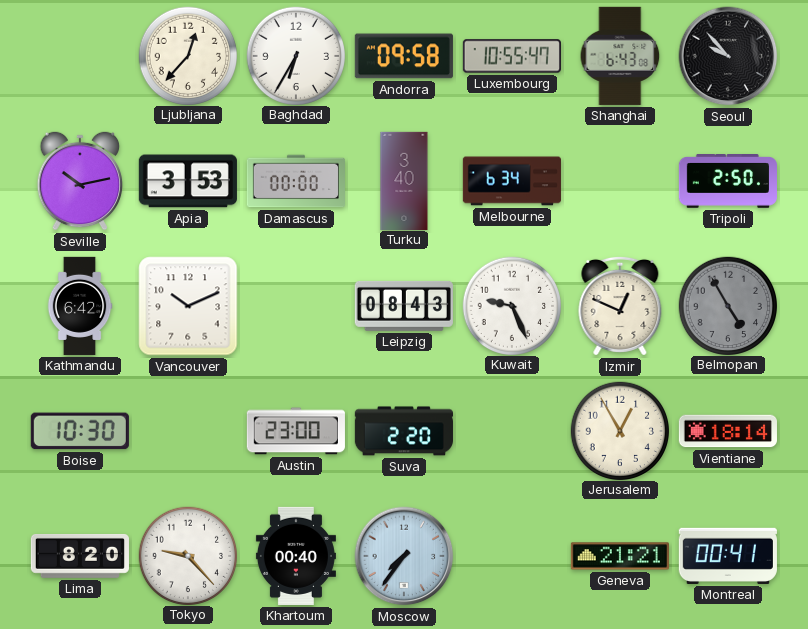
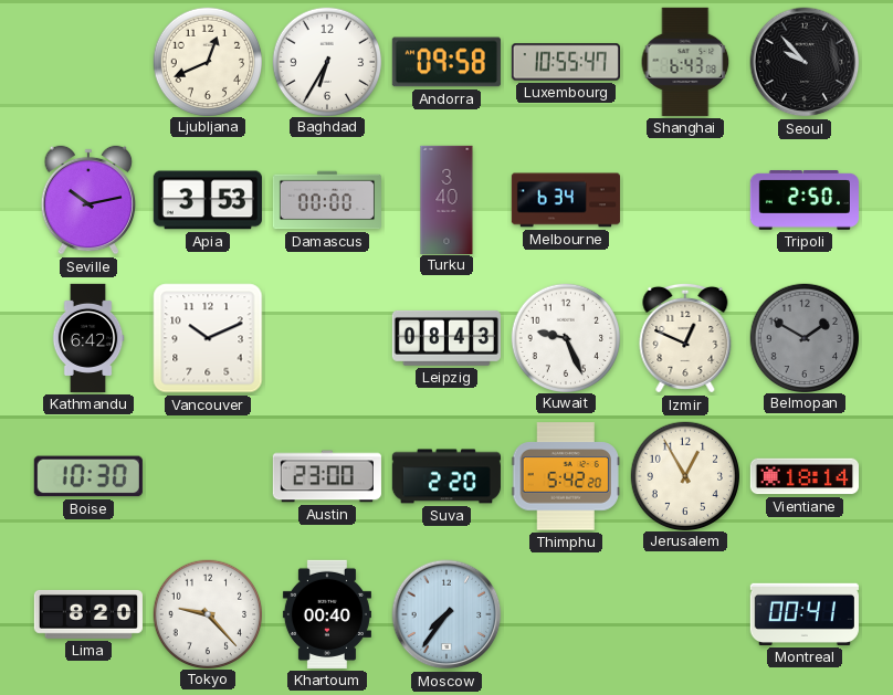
Ljubljana: 12:37 -> 12:41 (207, 61)
Belmopan: 4:55 -> 1:50 (803, 337)
Thimphu: none -> 5:42 (566, 476)
Geneva: 21:21 -> none (620, 556)
